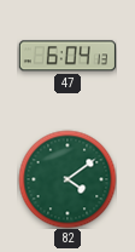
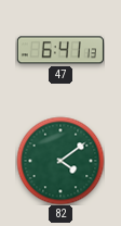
47: 6:04 -> 6:41 (60, 50)
